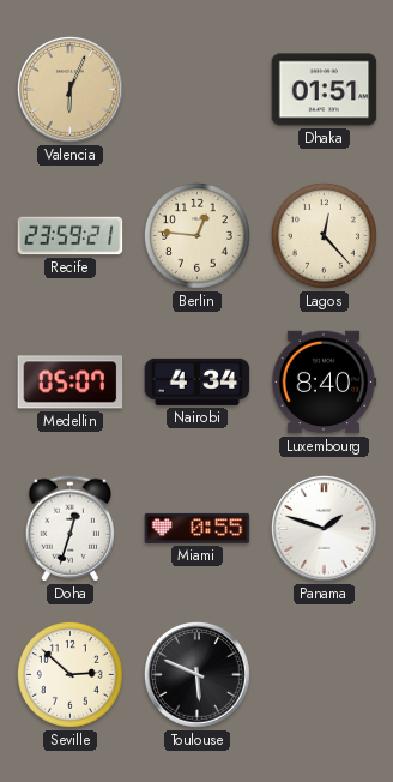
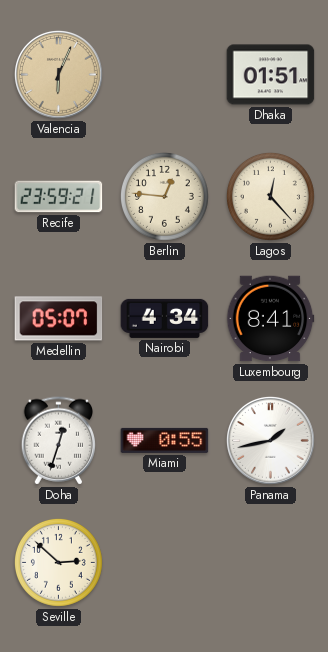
Luxembourg: 8:40 -> 8:41 (270, 319)
Panama: 1:48 -> 1:43 (270, 440)
Toulouse: 5:49 -> none (196, 674)
